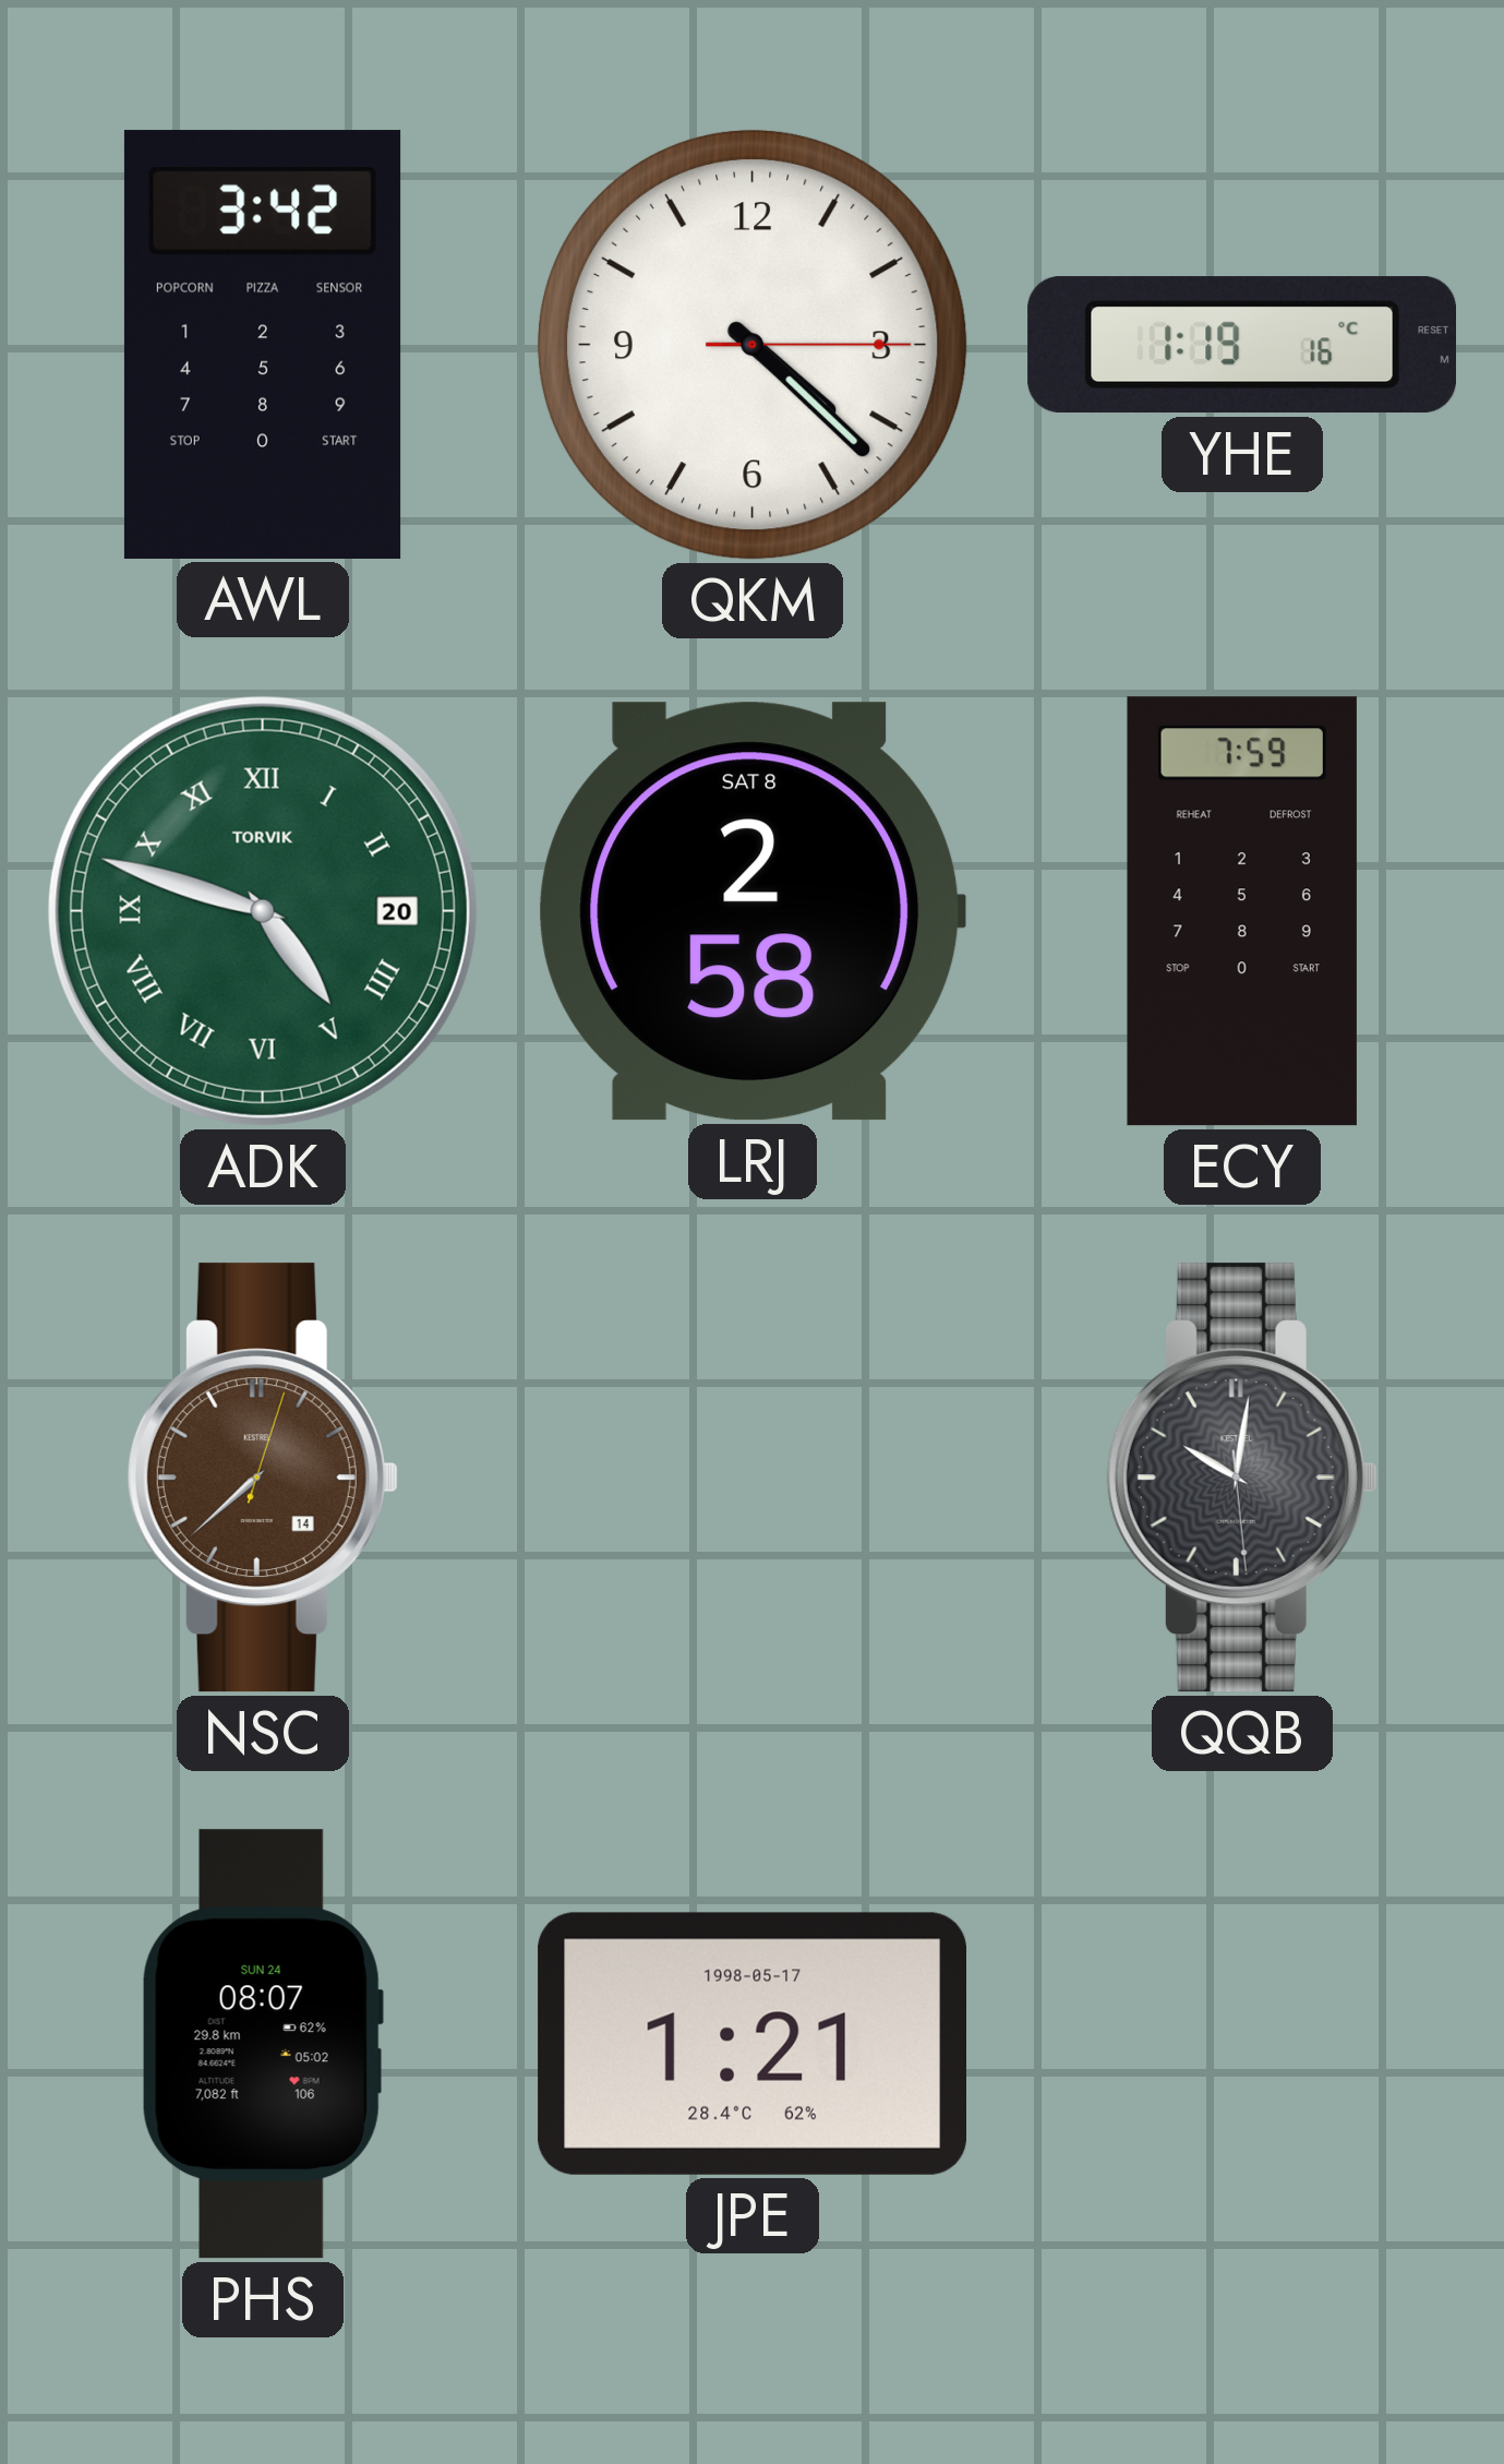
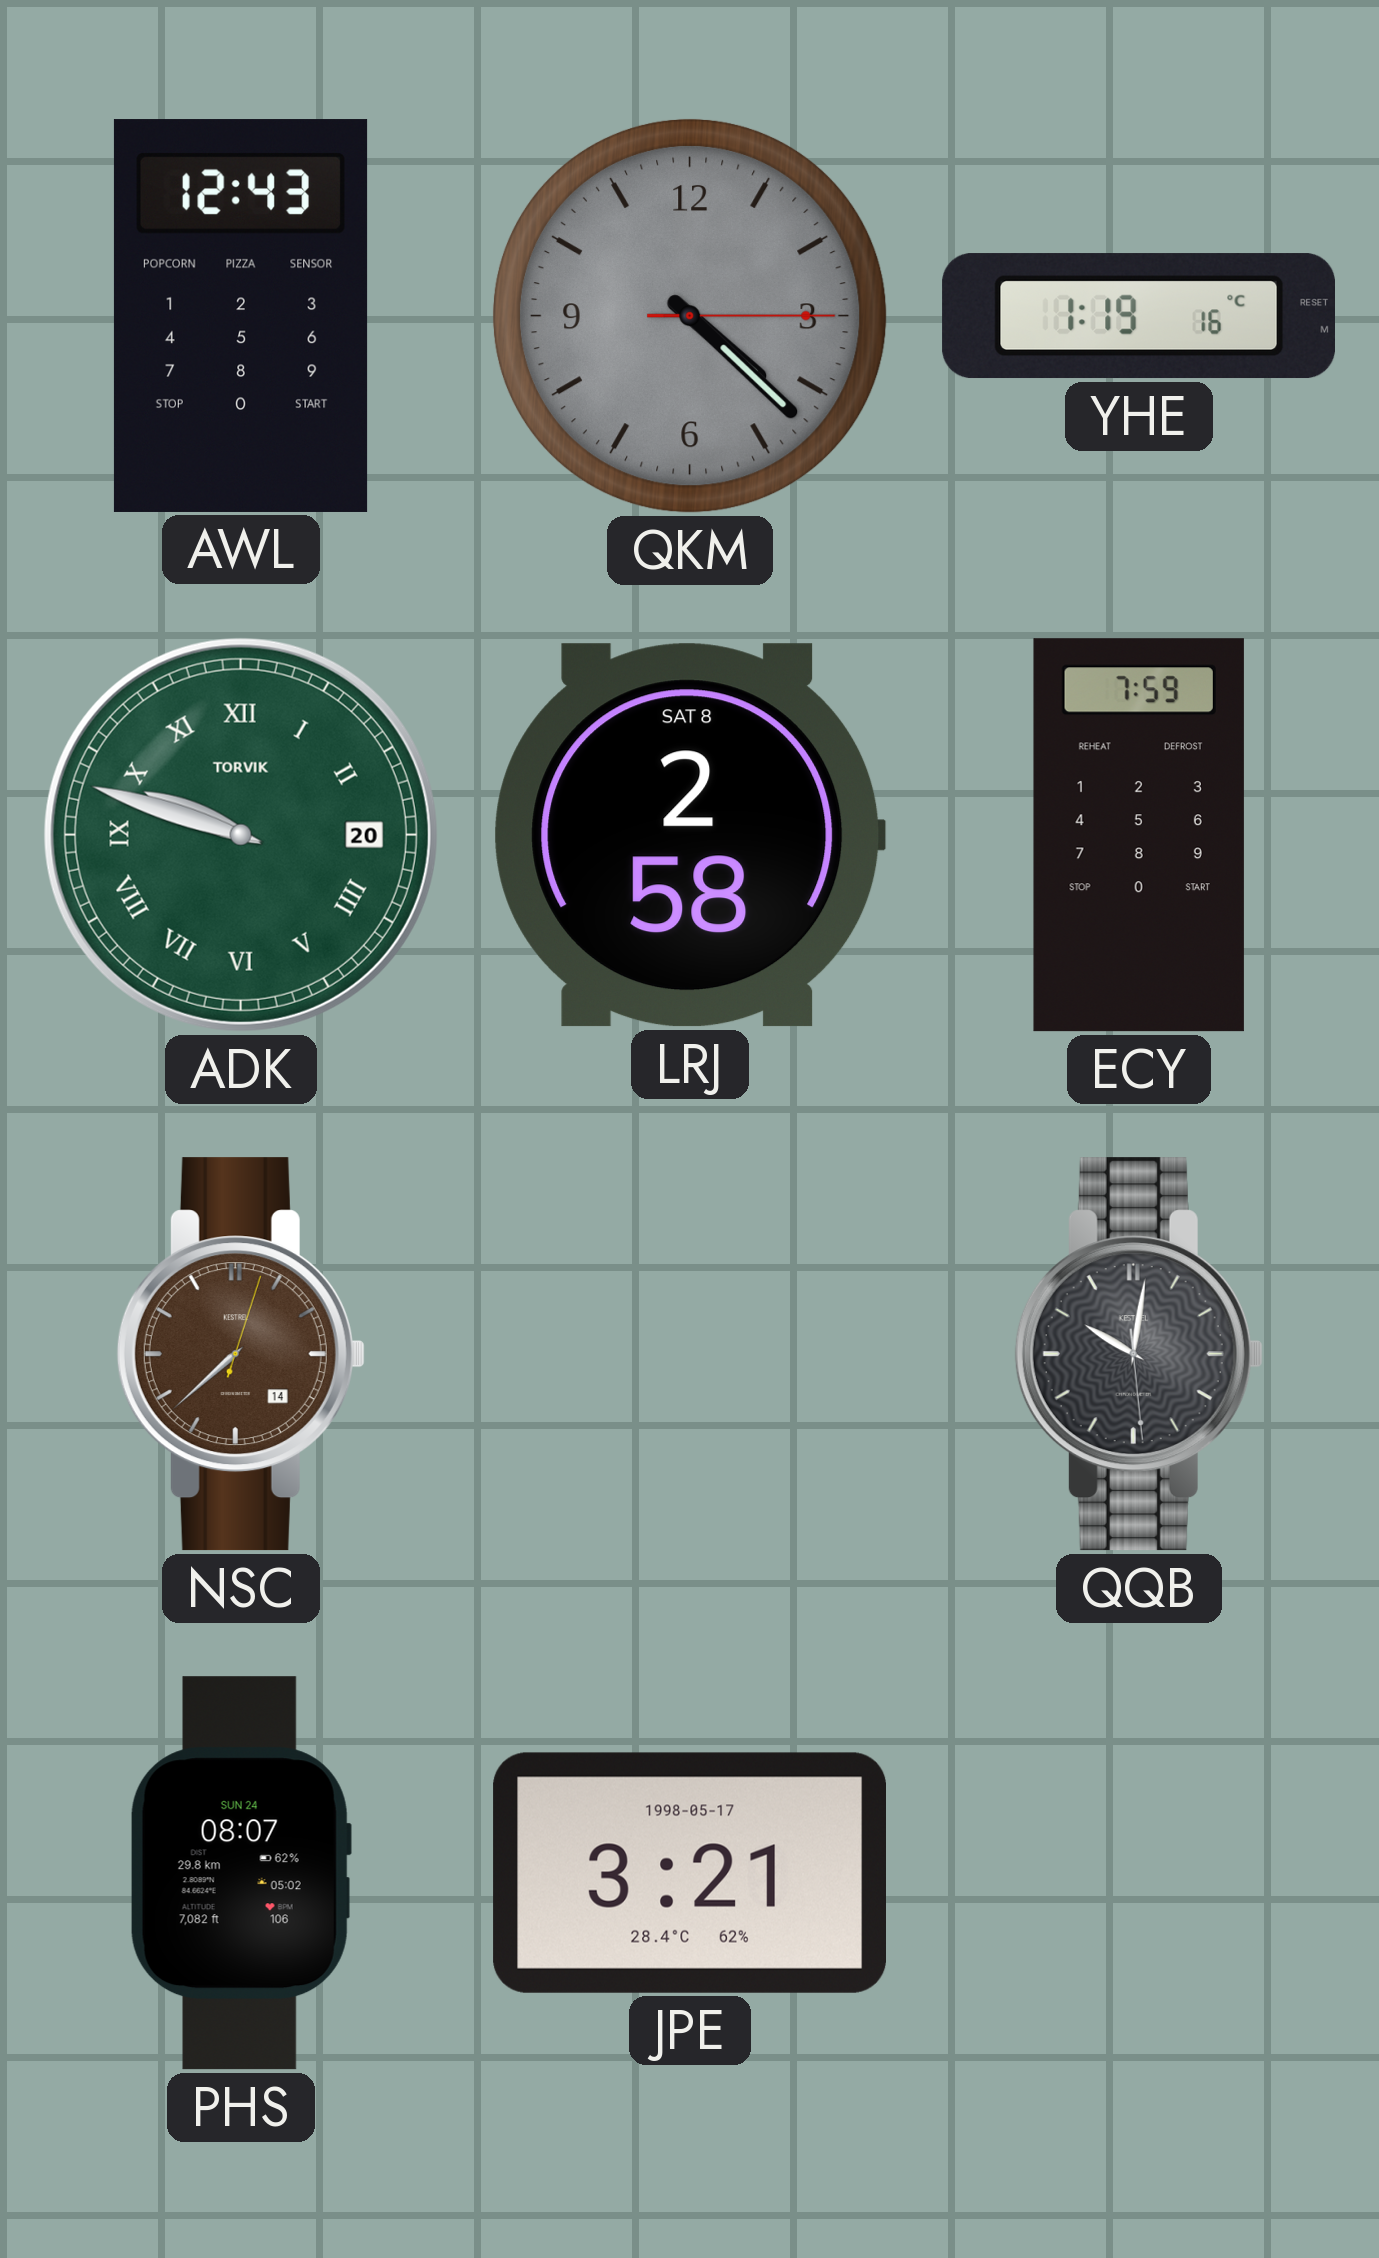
AWL: 3:42 -> 12:43 (241, 316)
QKM dial: white -> grey (690, 316)
ADK: 4:48 -> 9:48 (241, 835)
JPE: 1:21 -> 3:21 (689, 1873)
